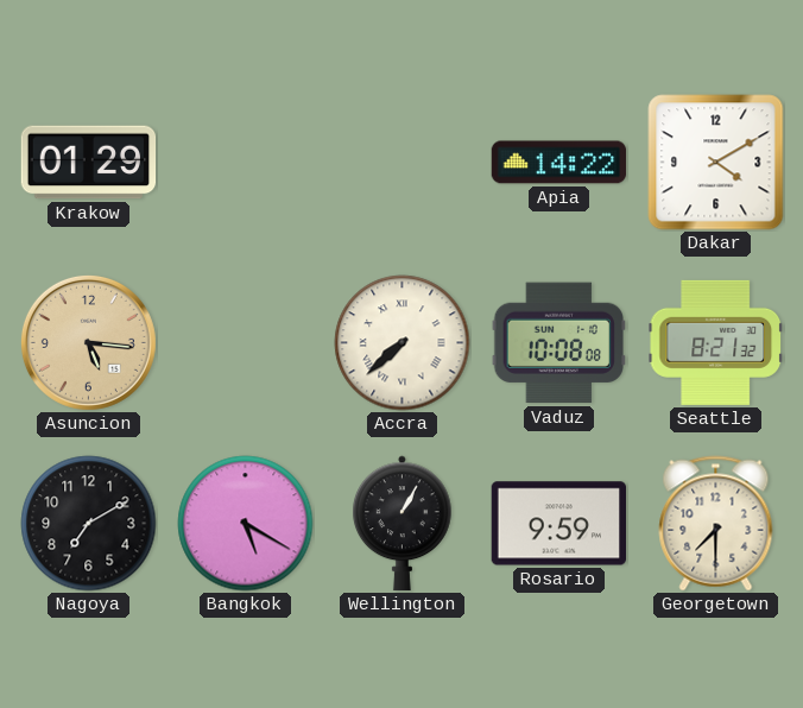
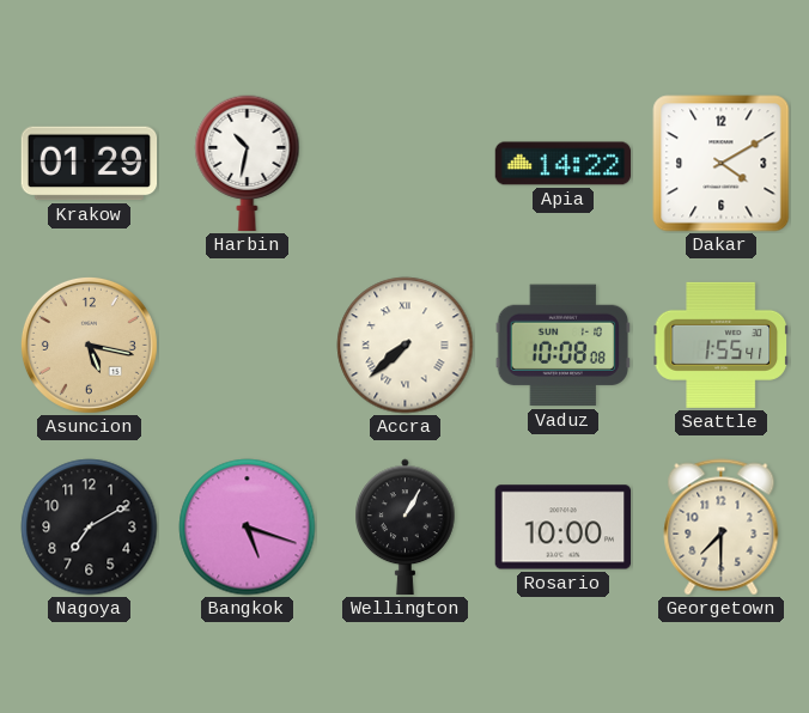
Harbin: none -> 10:32 (248, 164)
Asuncion: 5:16 -> 5:17 (89, 345)
Seattle: 8:21 -> 1:55 (720, 345)
Bangkok: 5:20 -> 5:18 (248, 528)
Rosario: 9:59 -> 10:00 (562, 528)
